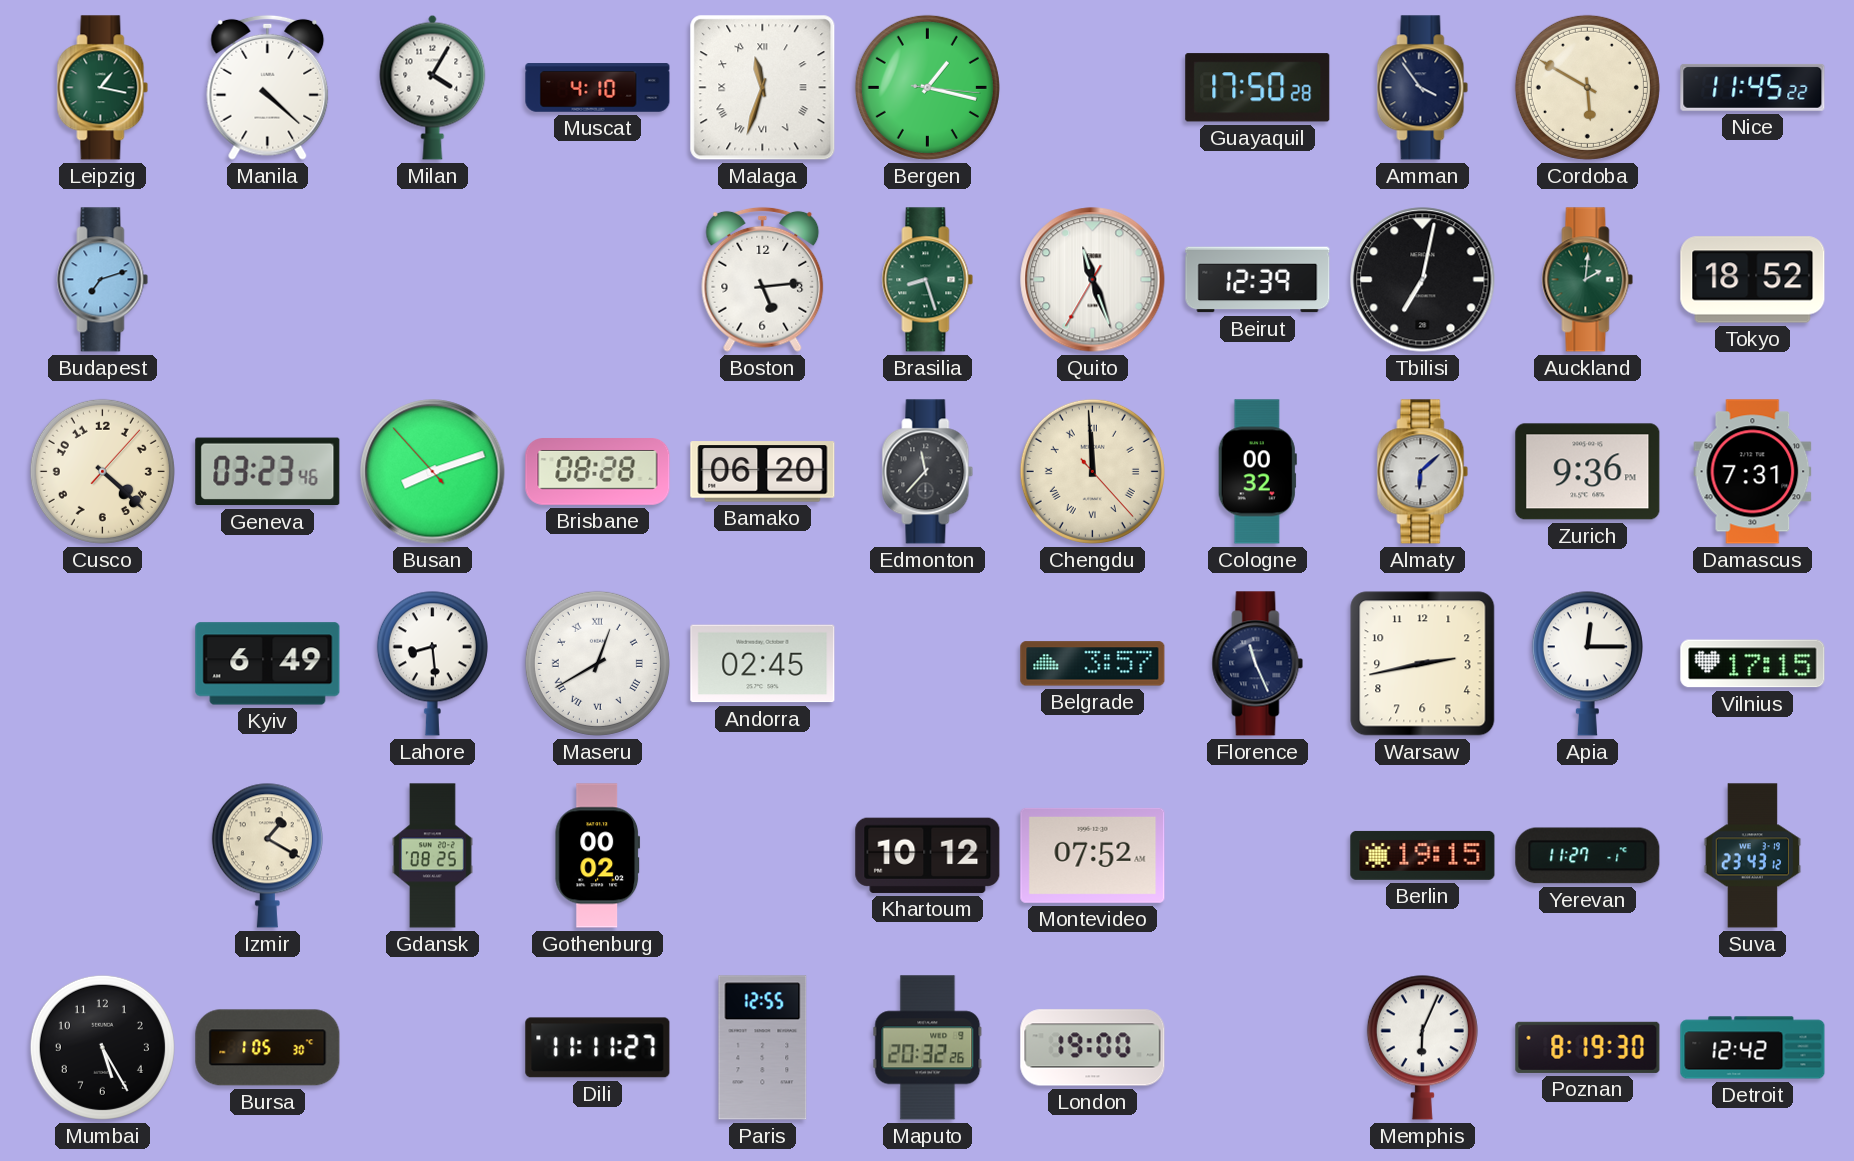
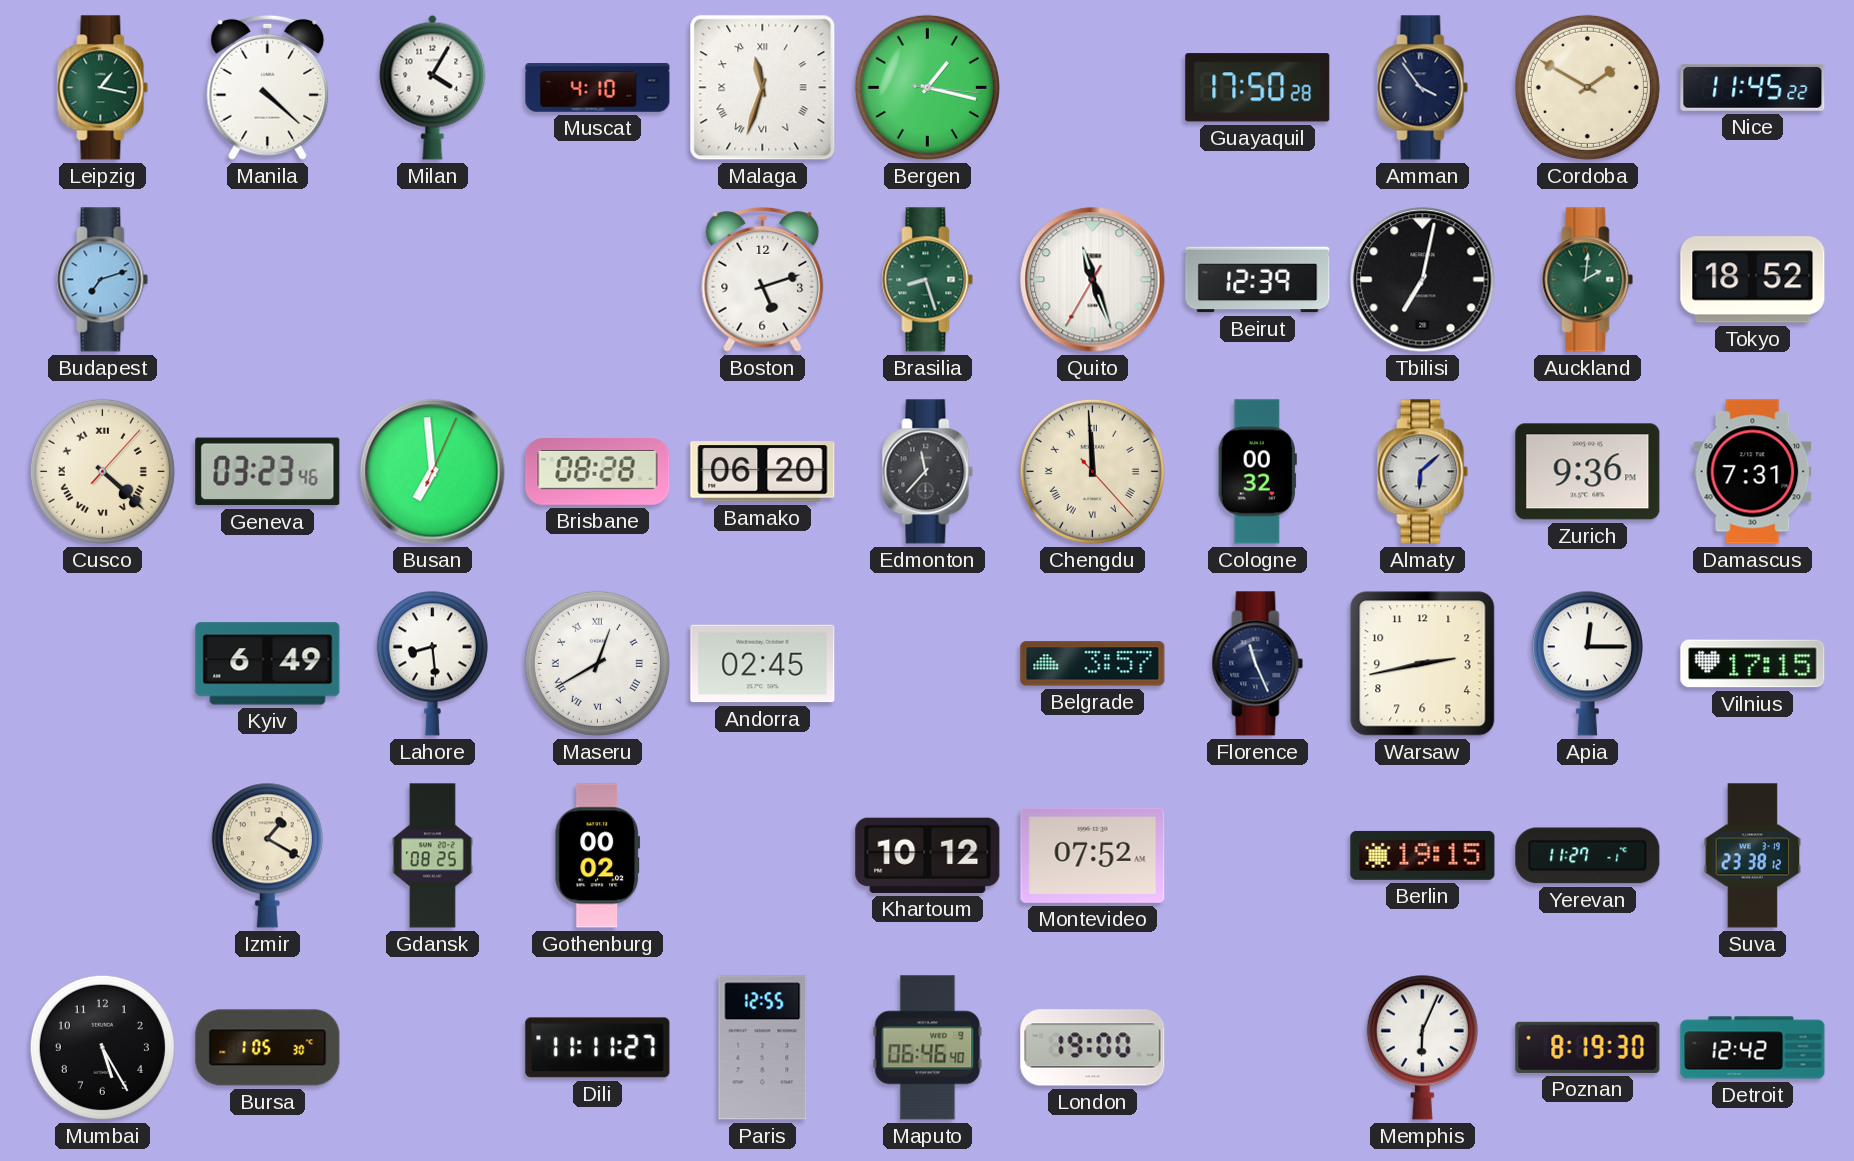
Cordoba: 5:50 -> 1:50 (1587, 87)
Boston: 5:14 -> 5:12 (763, 279)
Cusco numerals: Arabic -> Roman (102, 471)
Busan: 8:11 -> 6:59 (433, 472)
Suva: 23:43 -> 23:38 (1753, 856)
Maputo: 20:32 -> 06:46 (928, 1048)
